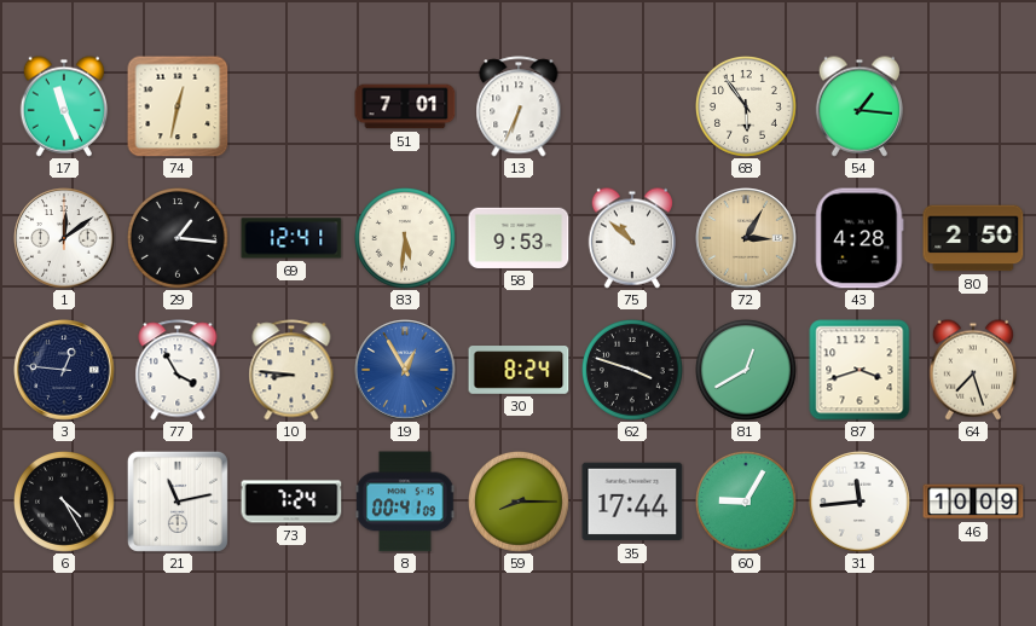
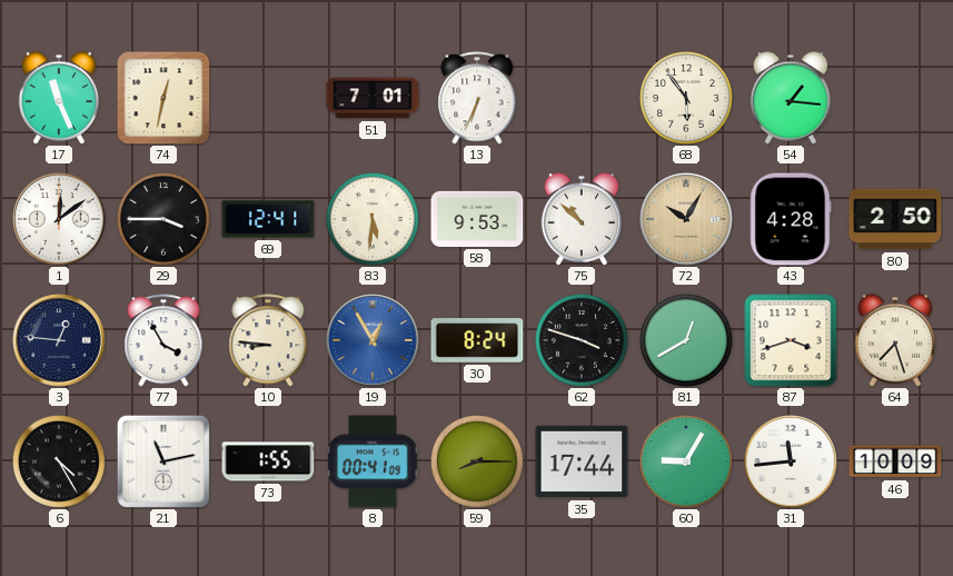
29: 1:16 -> 3:45 (165, 220)
72: 3:05 -> 10:05 (686, 219)
73: 7:24 -> 1:55 (268, 461)
